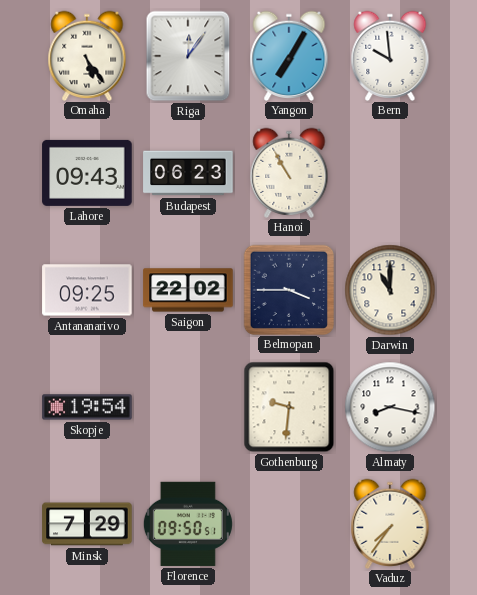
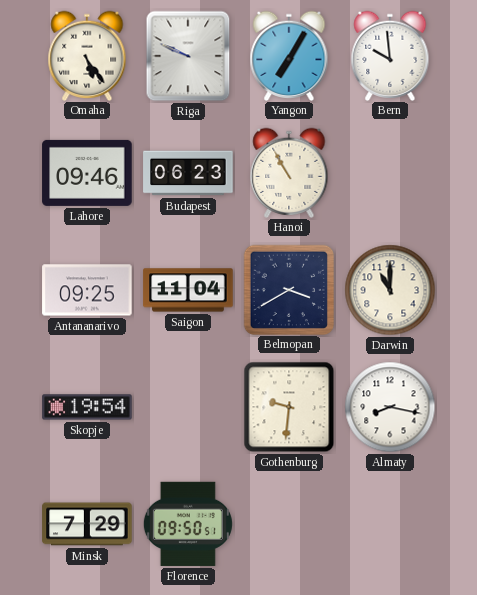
Riga: 12:06 -> 9:49 (188, 56)
Lahore: 09:43 -> 09:46 (87, 173)
Saigon: 22:02 -> 11:04 (188, 290)
Belmopan: 3:45 -> 3:40 (288, 289)
Vaduz: 7:36 -> none (390, 523)
